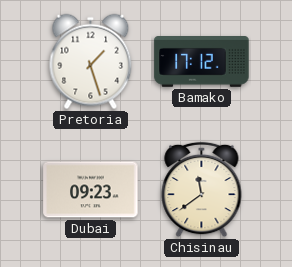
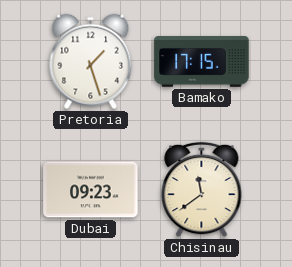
Bamako: 17:12 -> 17:15 (202, 62)
